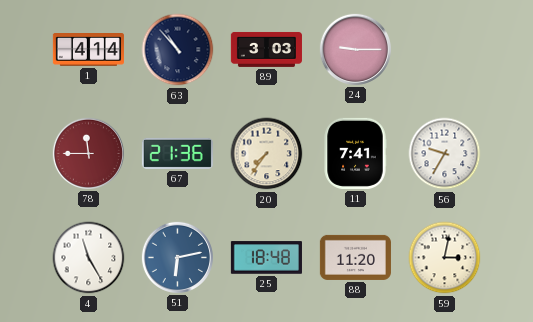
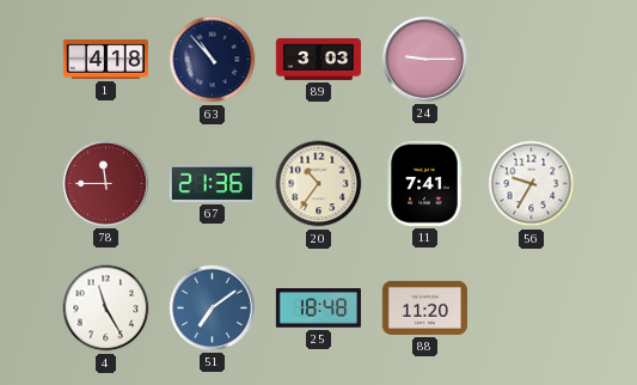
1: 4:14 -> 4:18 (105, 60)
20: 7:36 -> 10:36 (319, 184)
51: 6:13 -> 7:09 (212, 307)
59: 3:02 -> none (445, 258)
